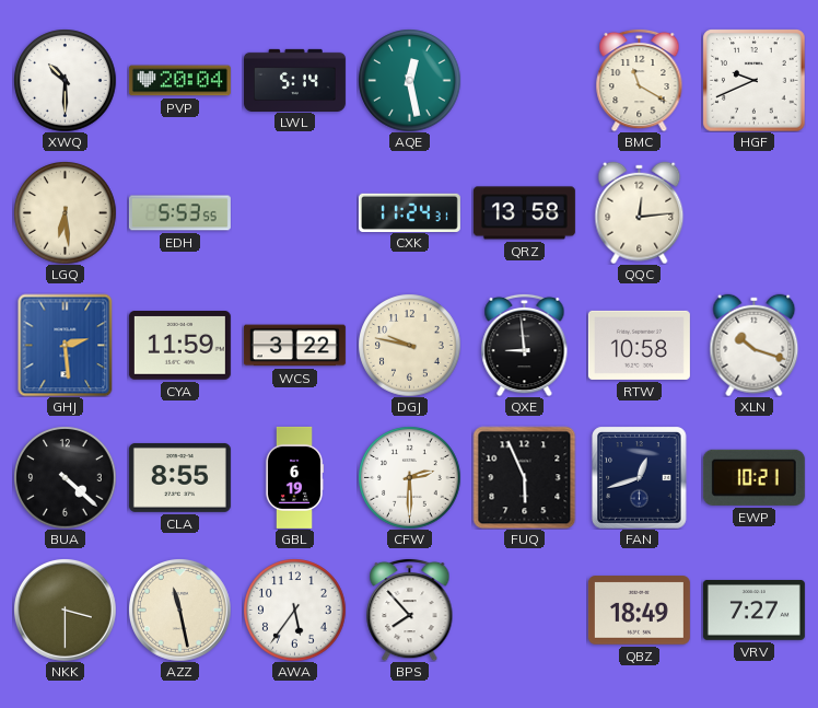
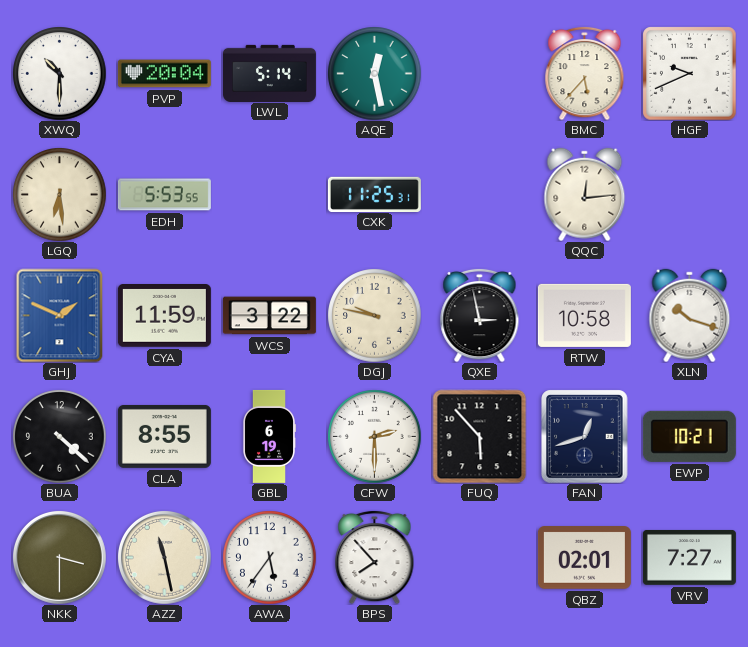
BMC: 11:20 -> 5:37 (585, 73)
CXK: 11:24 -> 11:25 (374, 194)
QRZ: 13:58 -> none (524, 213)
GHJ: 2:29 -> 1:49 (60, 315)
QXE: 8:59 -> 2:58 (480, 315)
FUQ: 5:56 -> 5:53 (479, 436)
QBZ: 18:49 -> 02:01 (584, 558)
